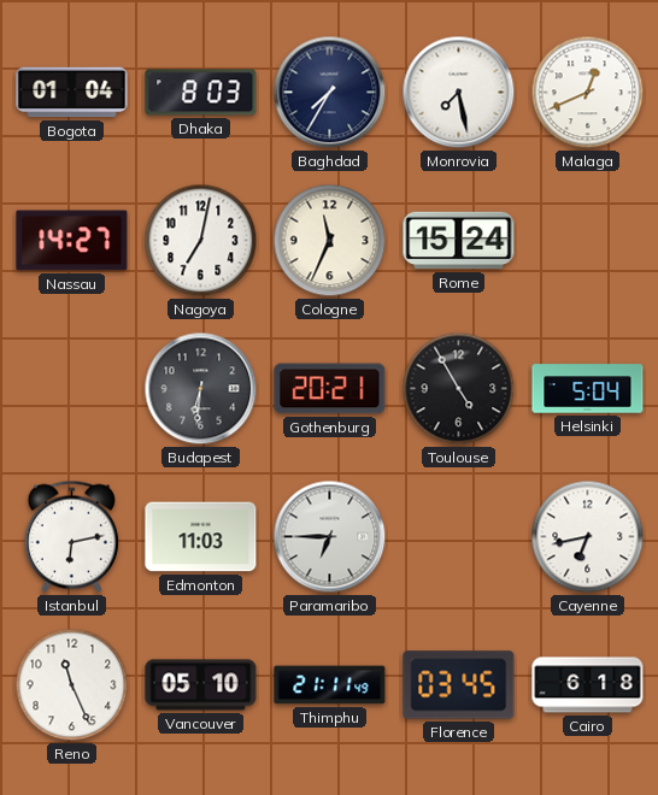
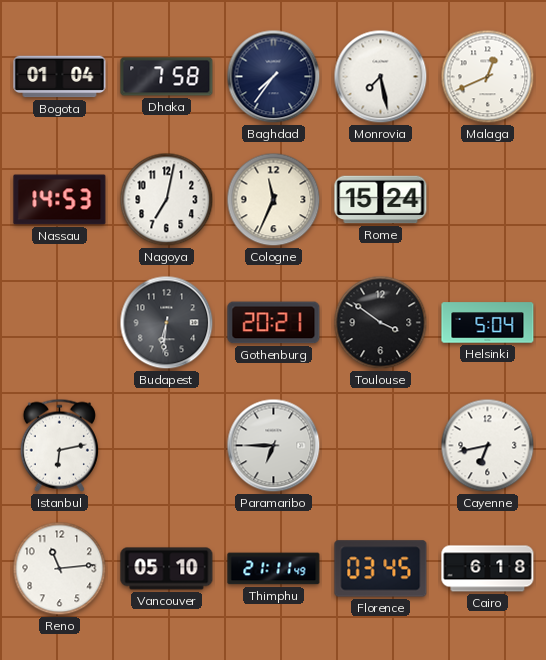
Dhaka: 8:03 -> 7:58 (167, 77)
Baghdad: 7:35 -> 7:36 (274, 77)
Nassau: 14:27 -> 14:53 (60, 200)
Toulouse: 4:55 -> 3:51 (381, 323)
Edmonton: 11:03 -> none (201, 537)
Reno: 11:26 -> 11:14 (60, 569)
